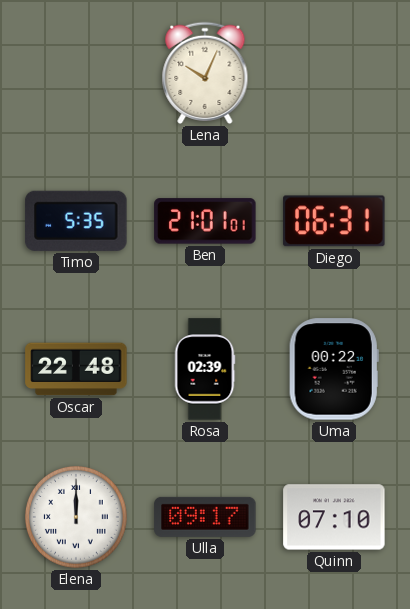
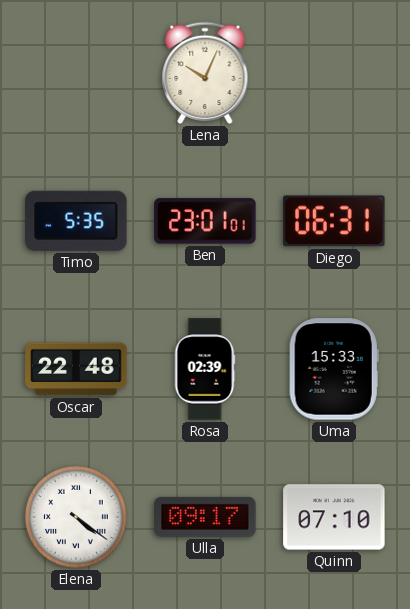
Ben: 21:01 -> 23:01 (205, 221)
Uma: 00:22 -> 15:33 (334, 369)
Elena: 12:00 -> 4:21 (76, 517)
